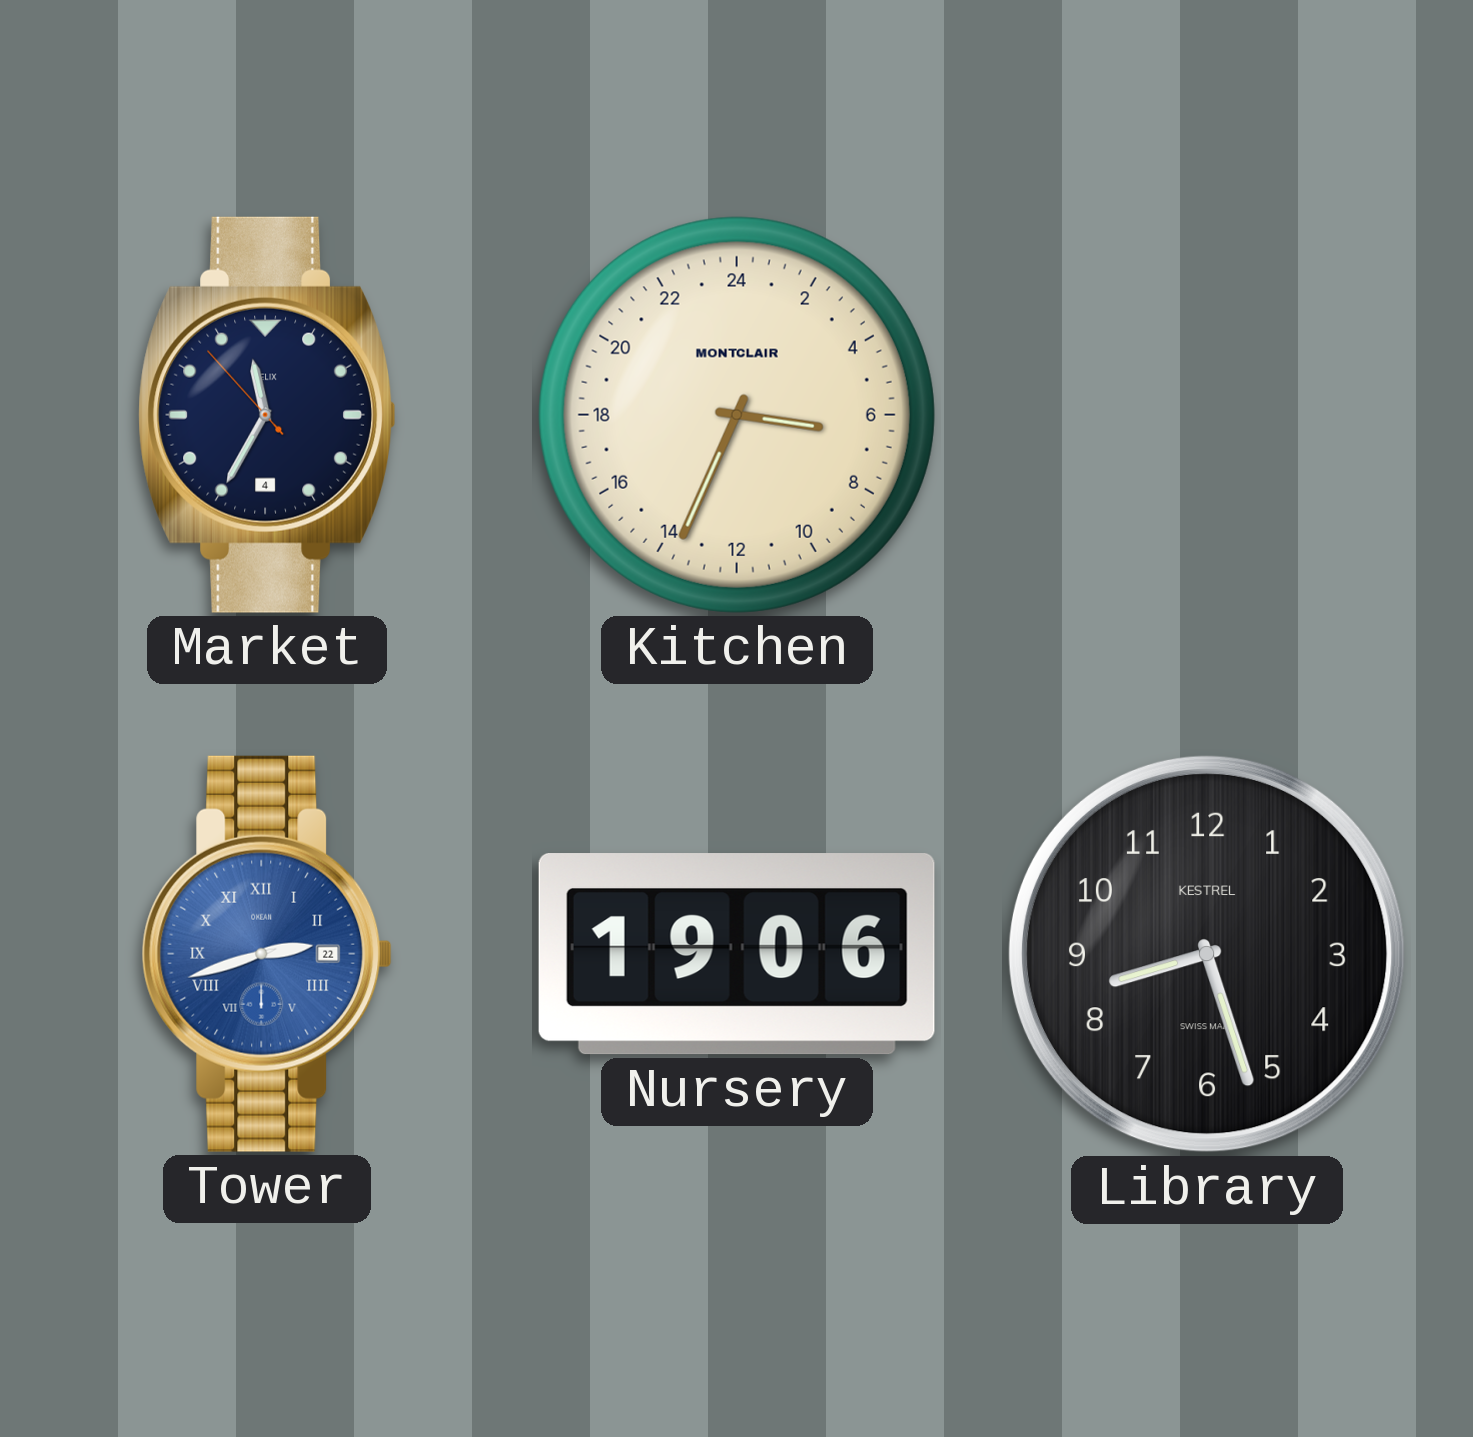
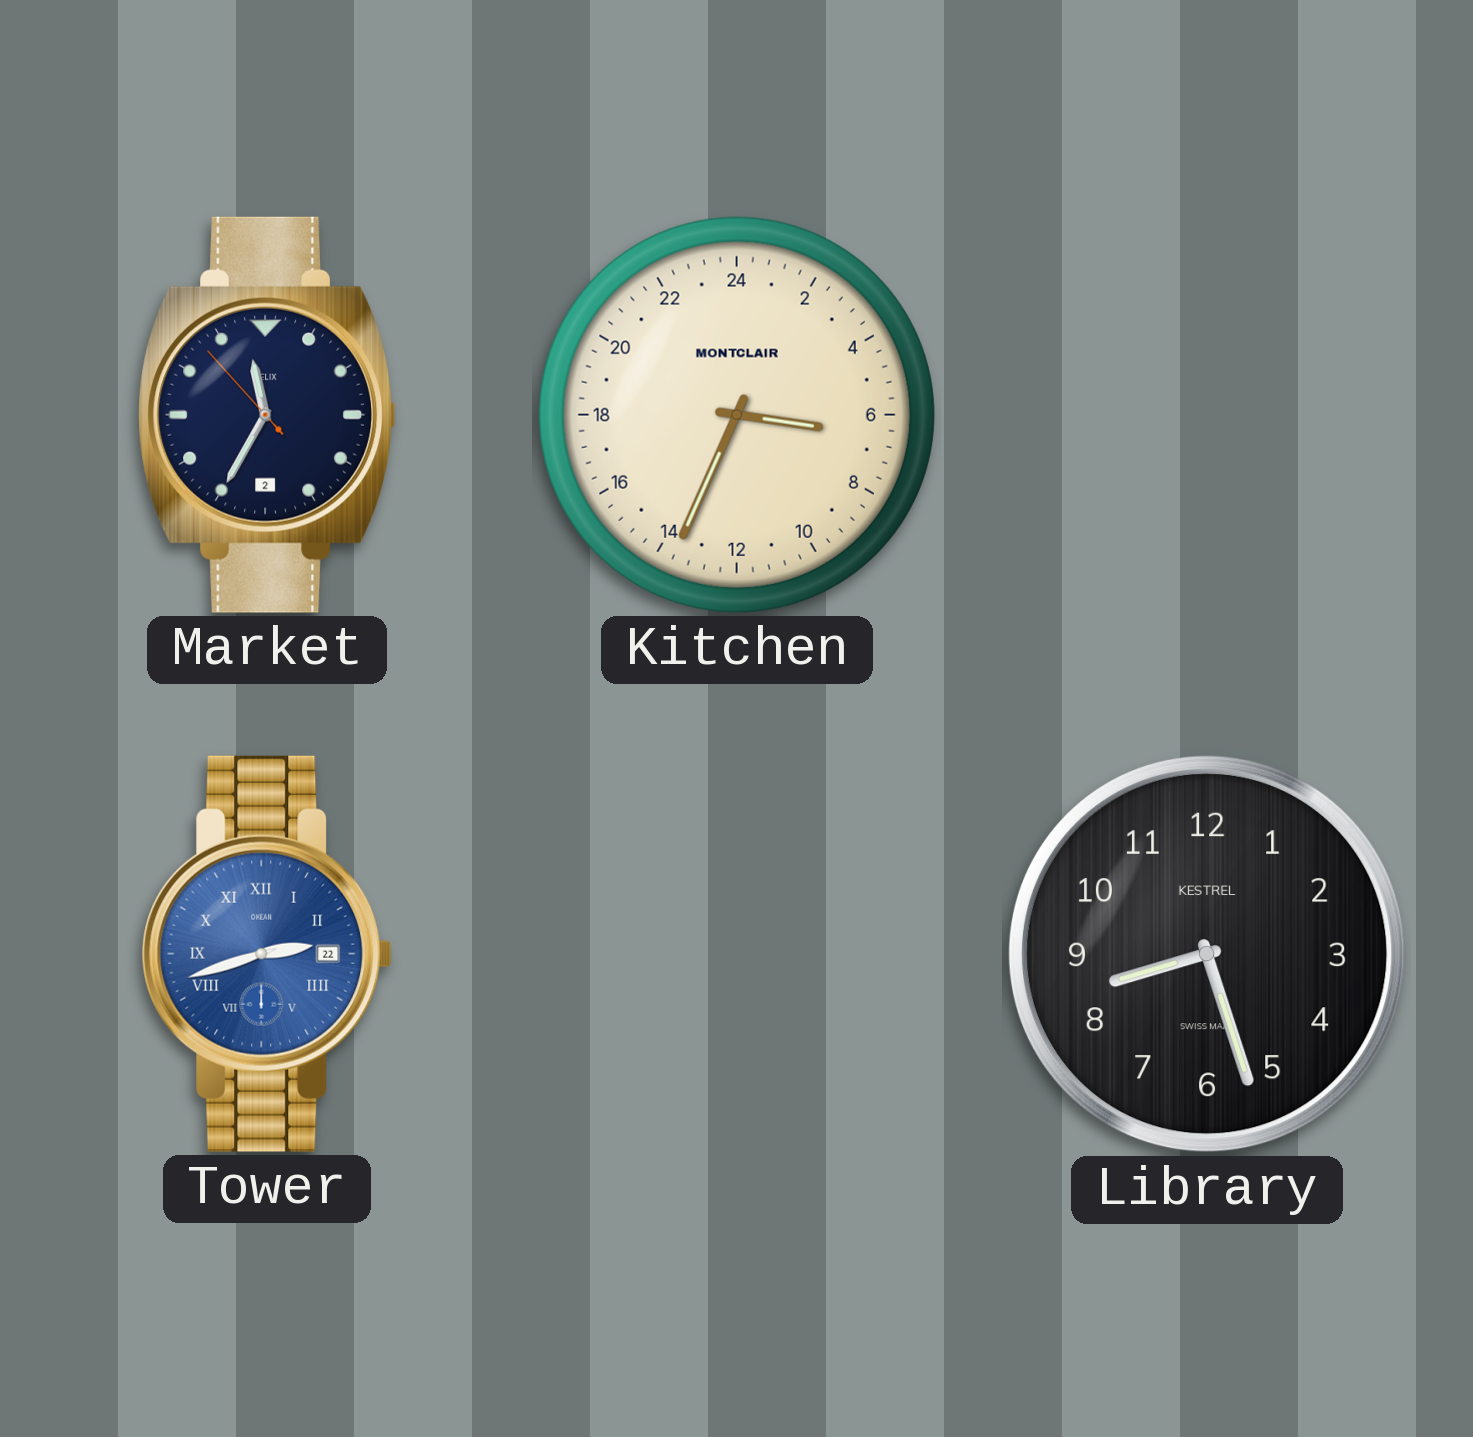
Market date: 4 -> 2 (267, 415)
Nursery: 19:06 -> none (737, 954)
